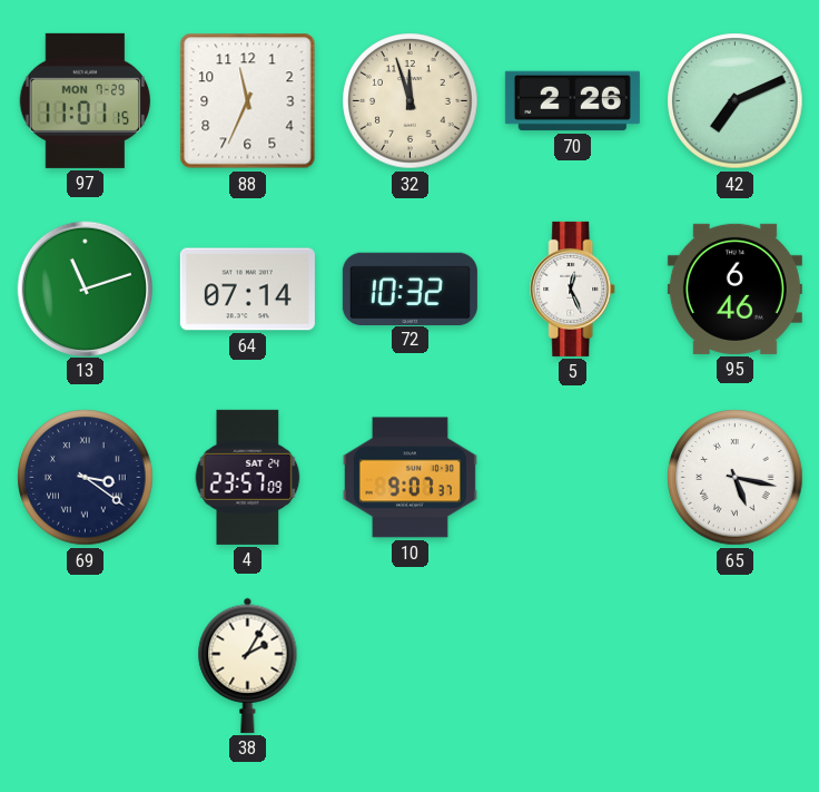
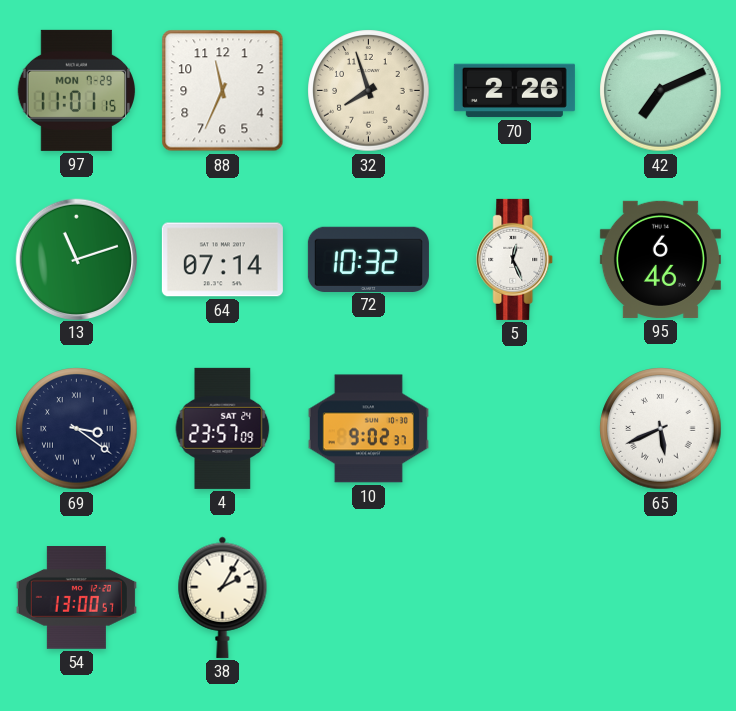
32: 11:57 -> 7:57 (369, 91)
10: 9:07 -> 9:02 (368, 429)
65: 5:17 -> 5:41 (661, 429)
54: none -> 13:00 (76, 598)
